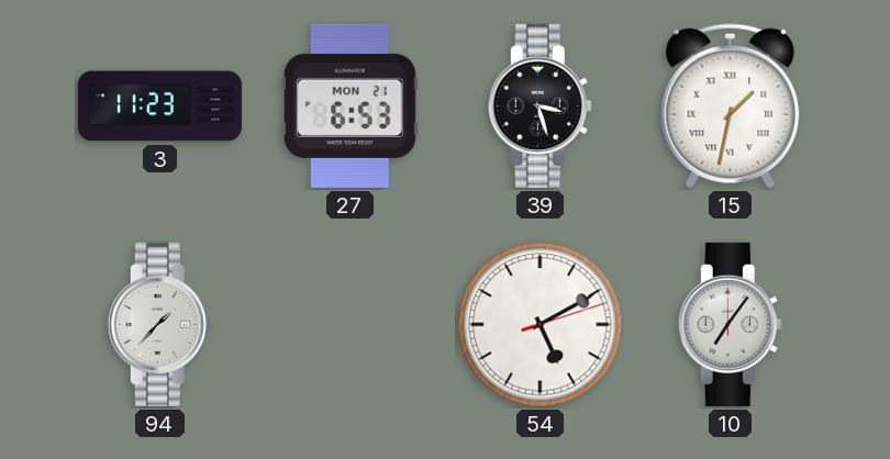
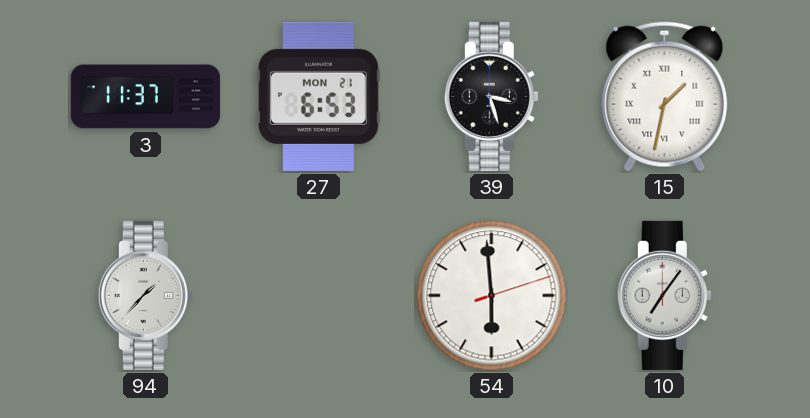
3: 11:23 -> 11:37 (145, 97)
54: 5:10 -> 5:59 (492, 296)
